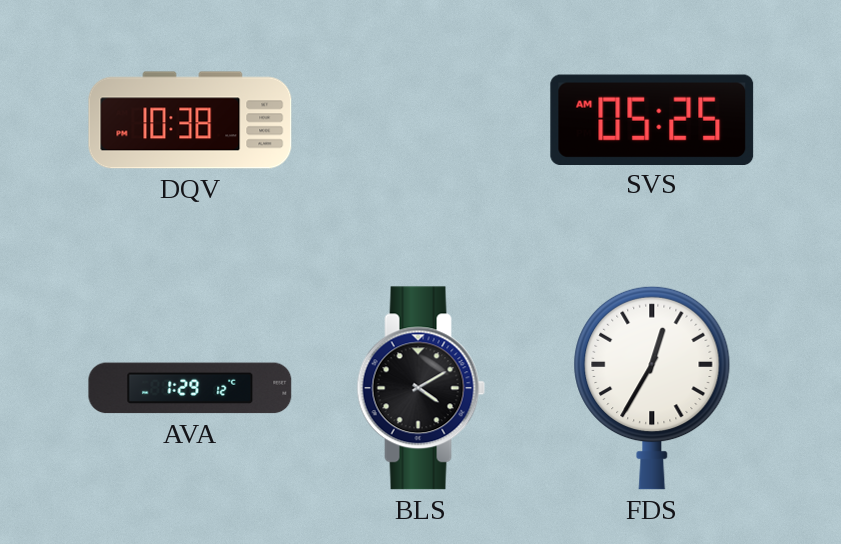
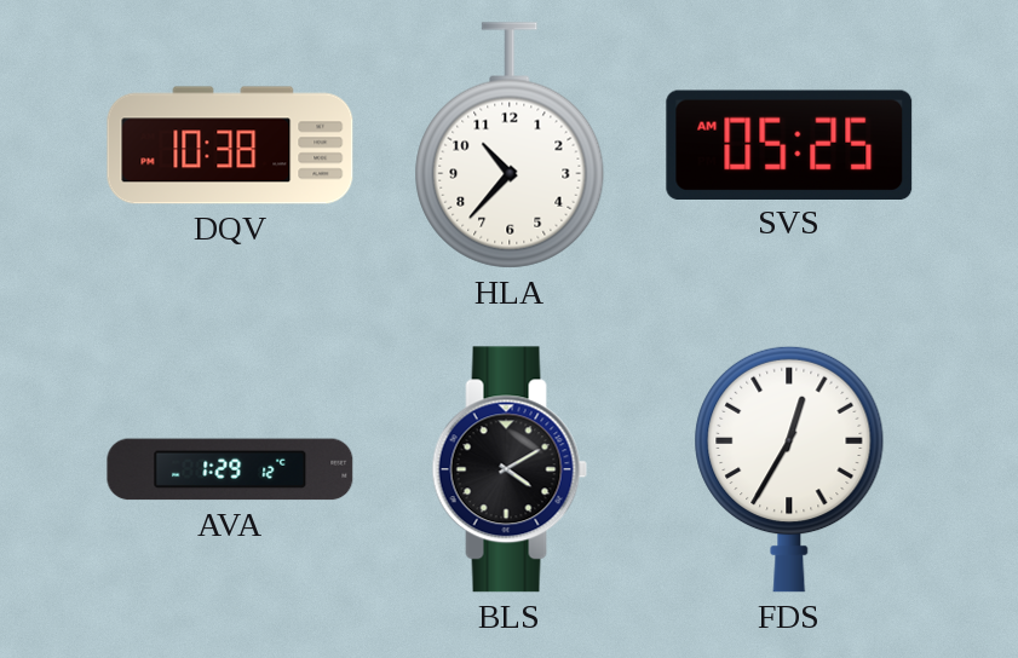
HLA: none -> 10:37 (510, 145)
